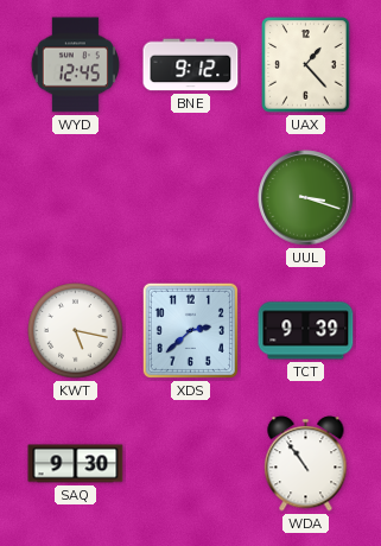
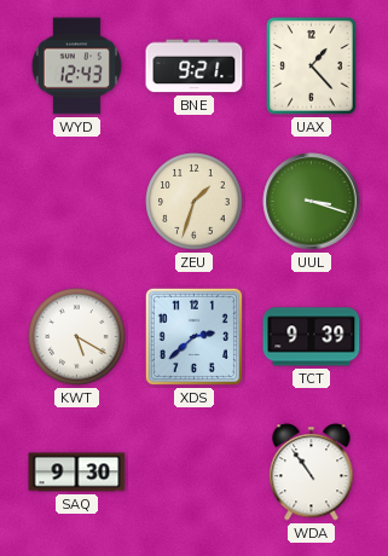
WYD: 12:45 -> 12:43 (76, 66)
BNE: 9:12 -> 9:21 (195, 66)
ZEU: none -> 1:33 (195, 202)
KWT: 5:17 -> 5:20 (77, 337)
